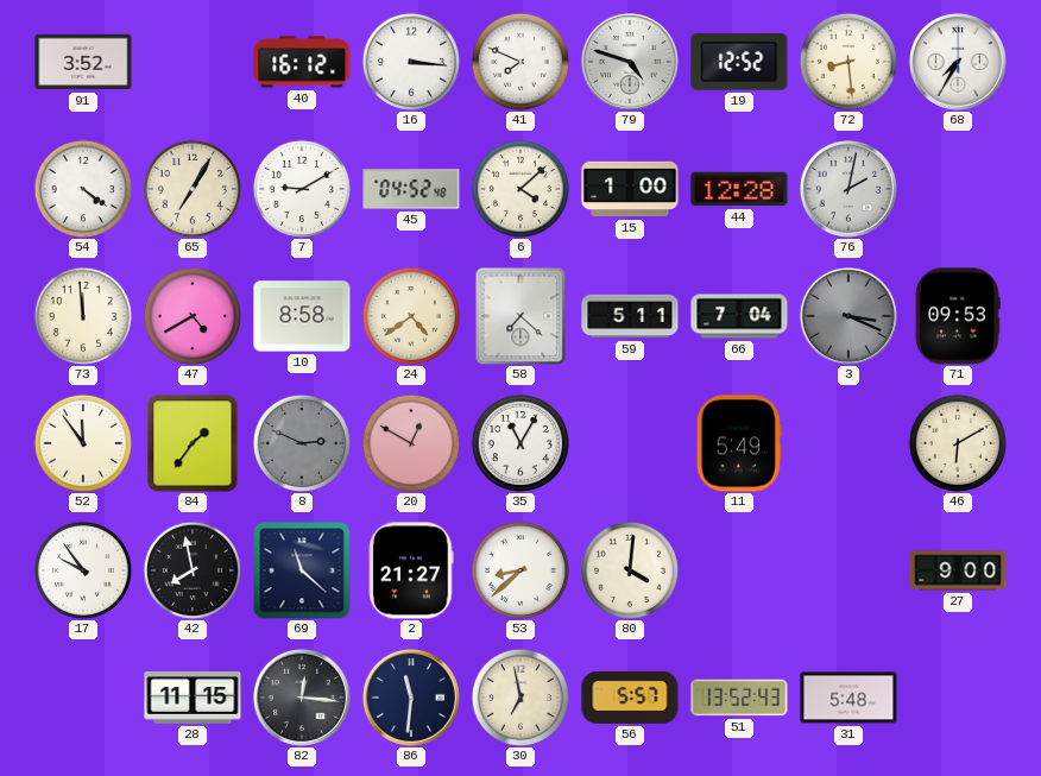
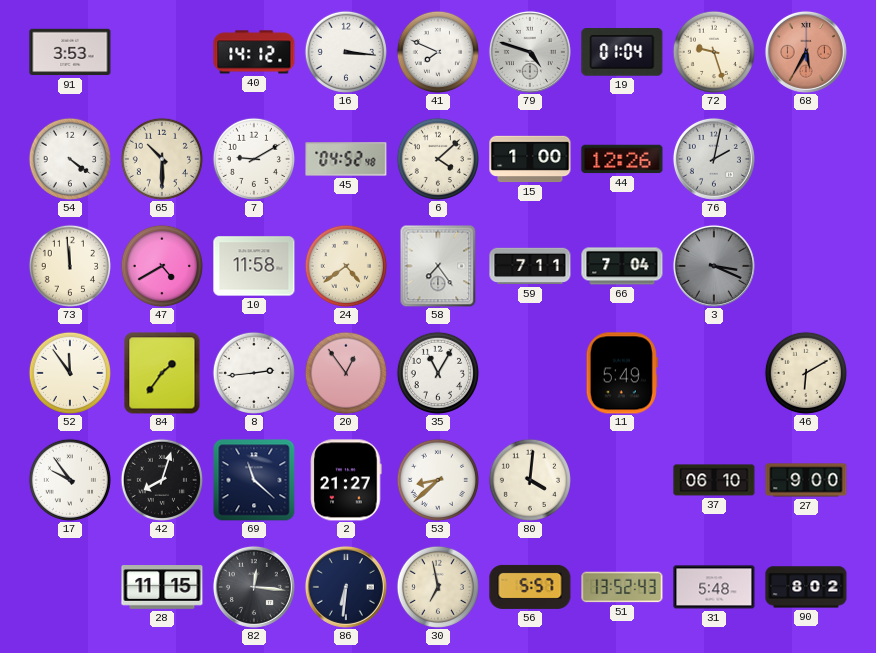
91: 3:52 -> 3:53 (70, 52)
40: 16:12 -> 14:12 (254, 52)
19: 12:52 -> 01:04 (622, 53)
72: 8:29 -> 9:27 (714, 52)
68: 7:35 -> 5:35 (806, 52)
68 dial: white -> salmon (806, 52)
65: 7:05 -> 10:30 (162, 159)
44: 12:28 -> 12:26 (622, 159)
10: 8:58 -> 11:58 (254, 266)
58: 7:22 -> 7:24 (438, 266)
59: 5:11 -> 7:11 (530, 266)
71: 09:53 -> none (958, 316)
8: 2:49 -> 2:44 (254, 373)
8 dial: grey -> white (254, 373)
20: 12:50 -> 12:54 (346, 373)
42: 7:58 -> 8:03 (162, 480)
37: none -> 06:10 (714, 480)
86: 11:31 -> 6:31 (346, 587)
90: none -> 8:02 (806, 587)
